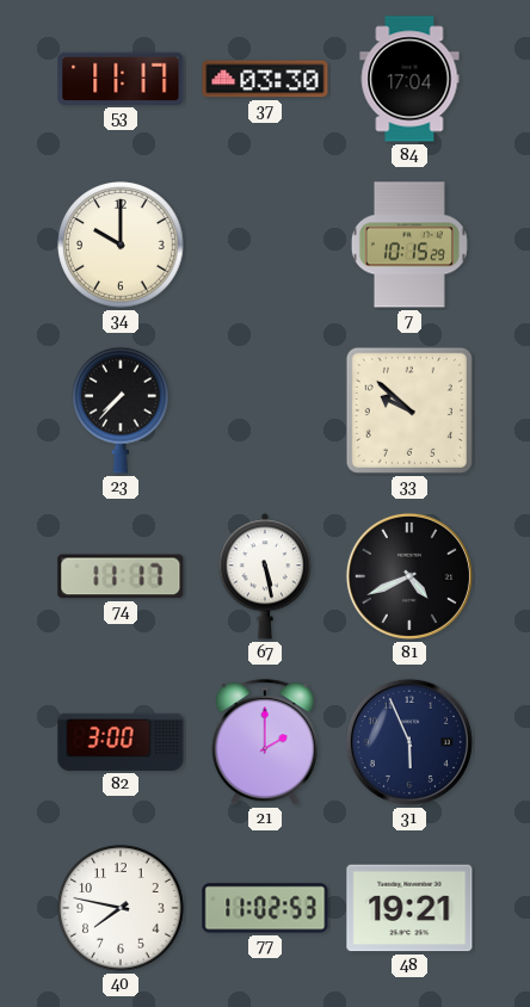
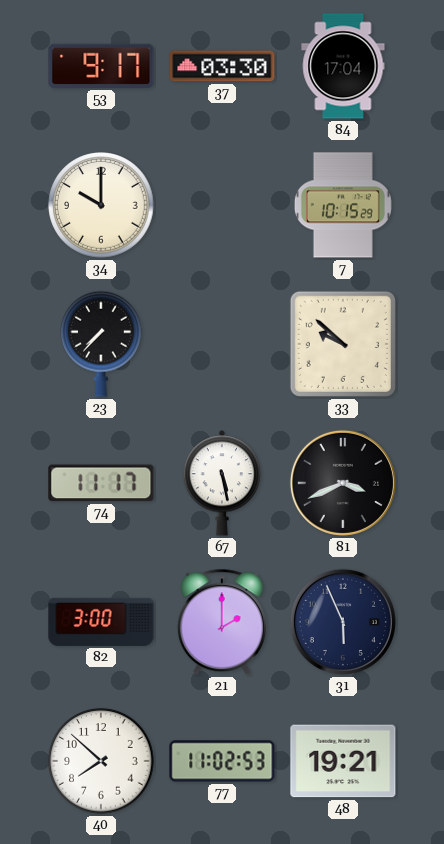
53: 11:17 -> 9:17 (101, 66)
81: 4:41 -> 3:41 (343, 483)
40: 7:47 -> 7:52 (101, 761)
